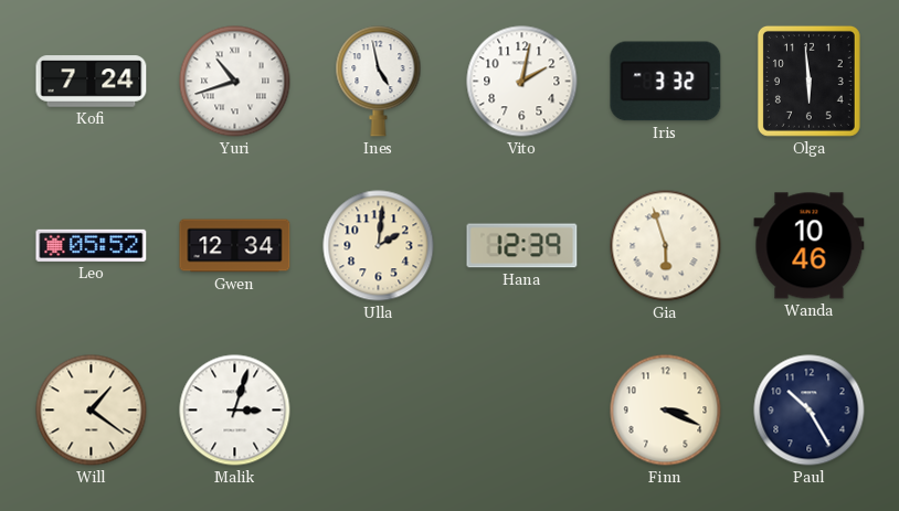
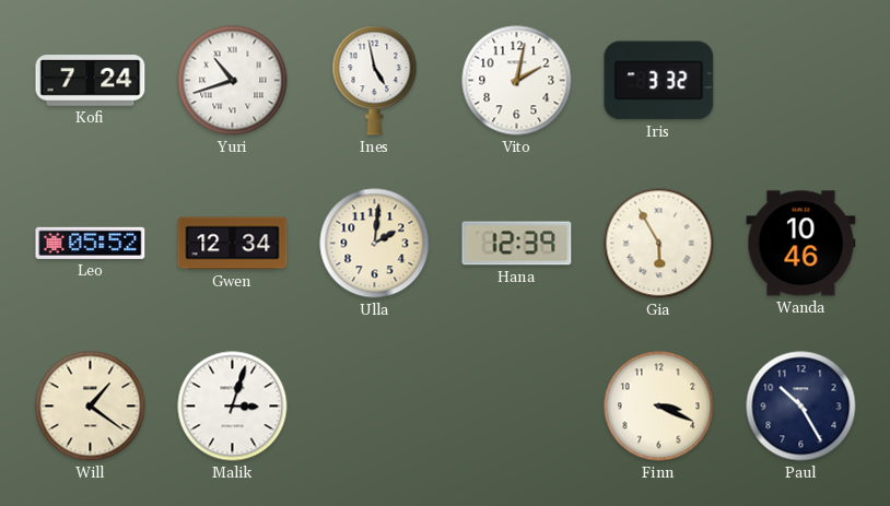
Olga: 5:59 -> none (808, 81)
Gia: 5:57 -> 5:55 (659, 244)
